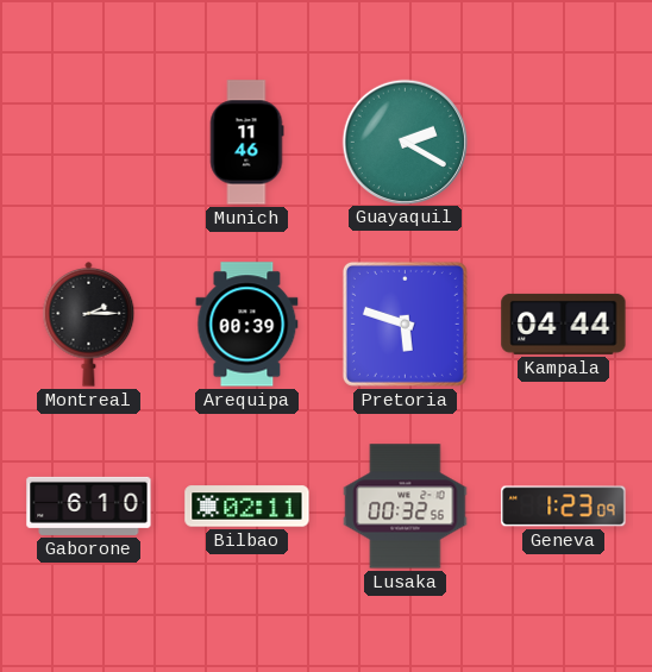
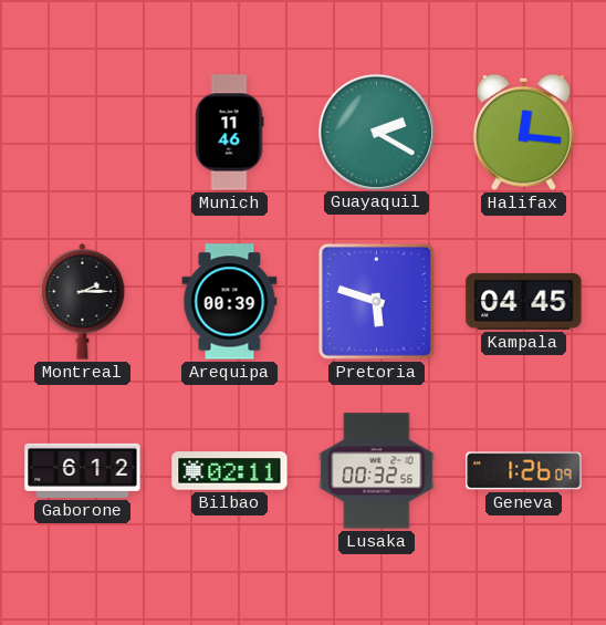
Halifax: none -> 12:16 (523, 132)
Kampala: 04:44 -> 04:45 (524, 301)
Gaborone: 6:10 -> 6:12 (83, 470)
Geneva: 1:23 -> 1:26 (524, 471)
